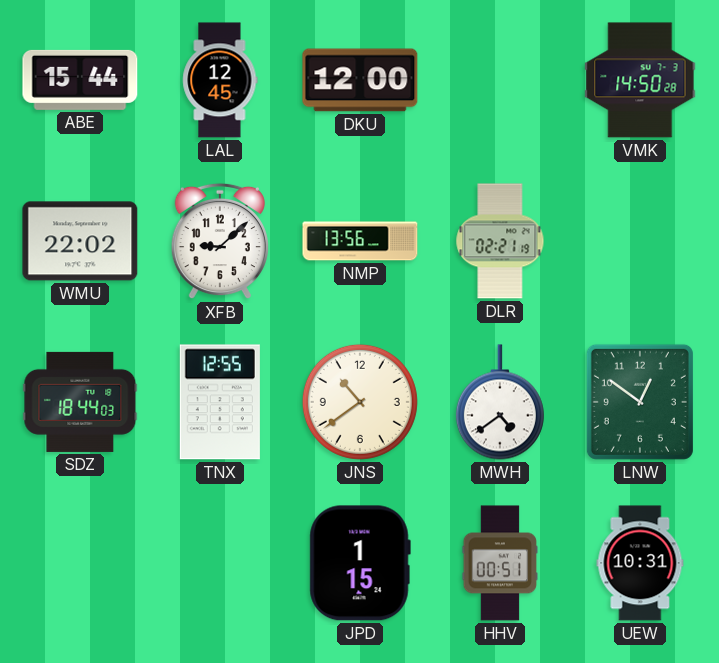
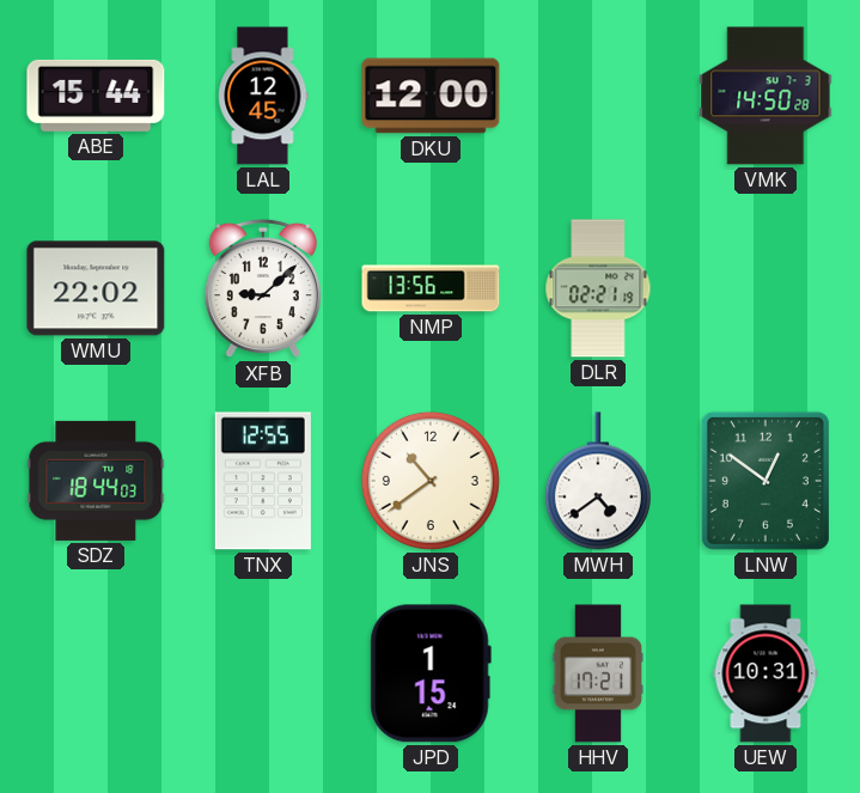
HHV: 00:51 -> 17:21 (598, 673)
